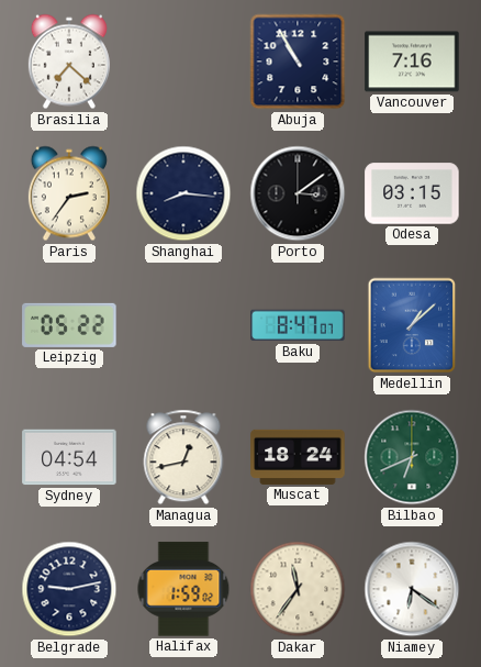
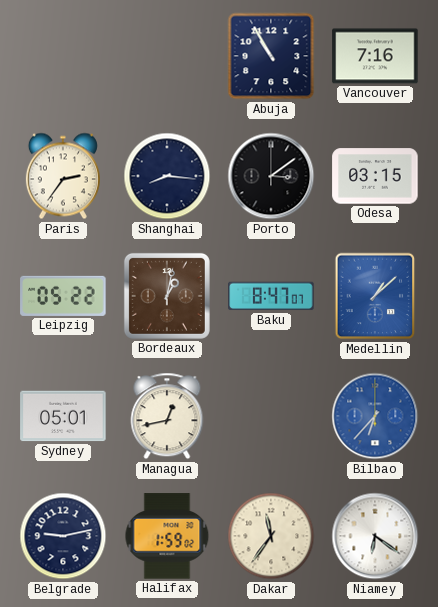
Brasilia: 7:22 -> none (69, 62)
Bordeaux: none -> 1:02 (167, 296)
Sydney: 04:54 -> 05:01 (63, 416)
Muscat: 18:24 -> none (298, 457)
Bilbao: 6:41 -> 6:37 (375, 416)
Bilbao dial: green -> blue (375, 416)
